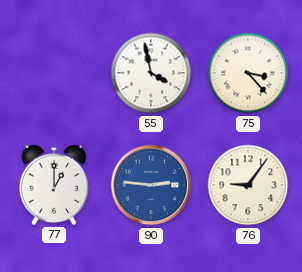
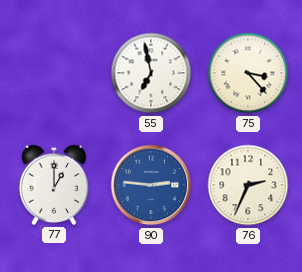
55: 3:58 -> 6:58 (151, 73)
76: 9:06 -> 2:34 (248, 185)
